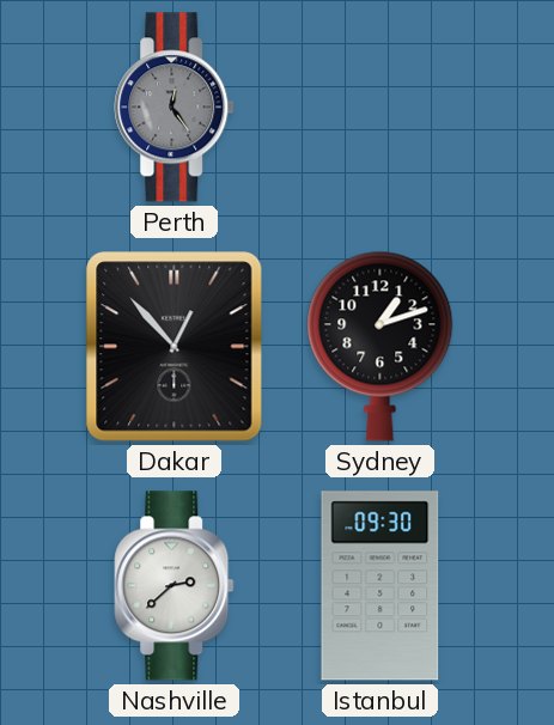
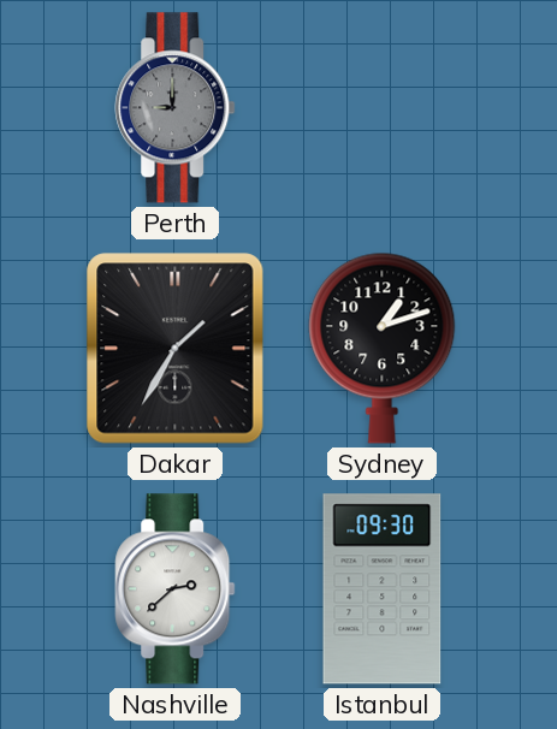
Perth: 12:24 -> 9:00 (176, 108)
Dakar: 12:53 -> 1:35 (176, 349)
